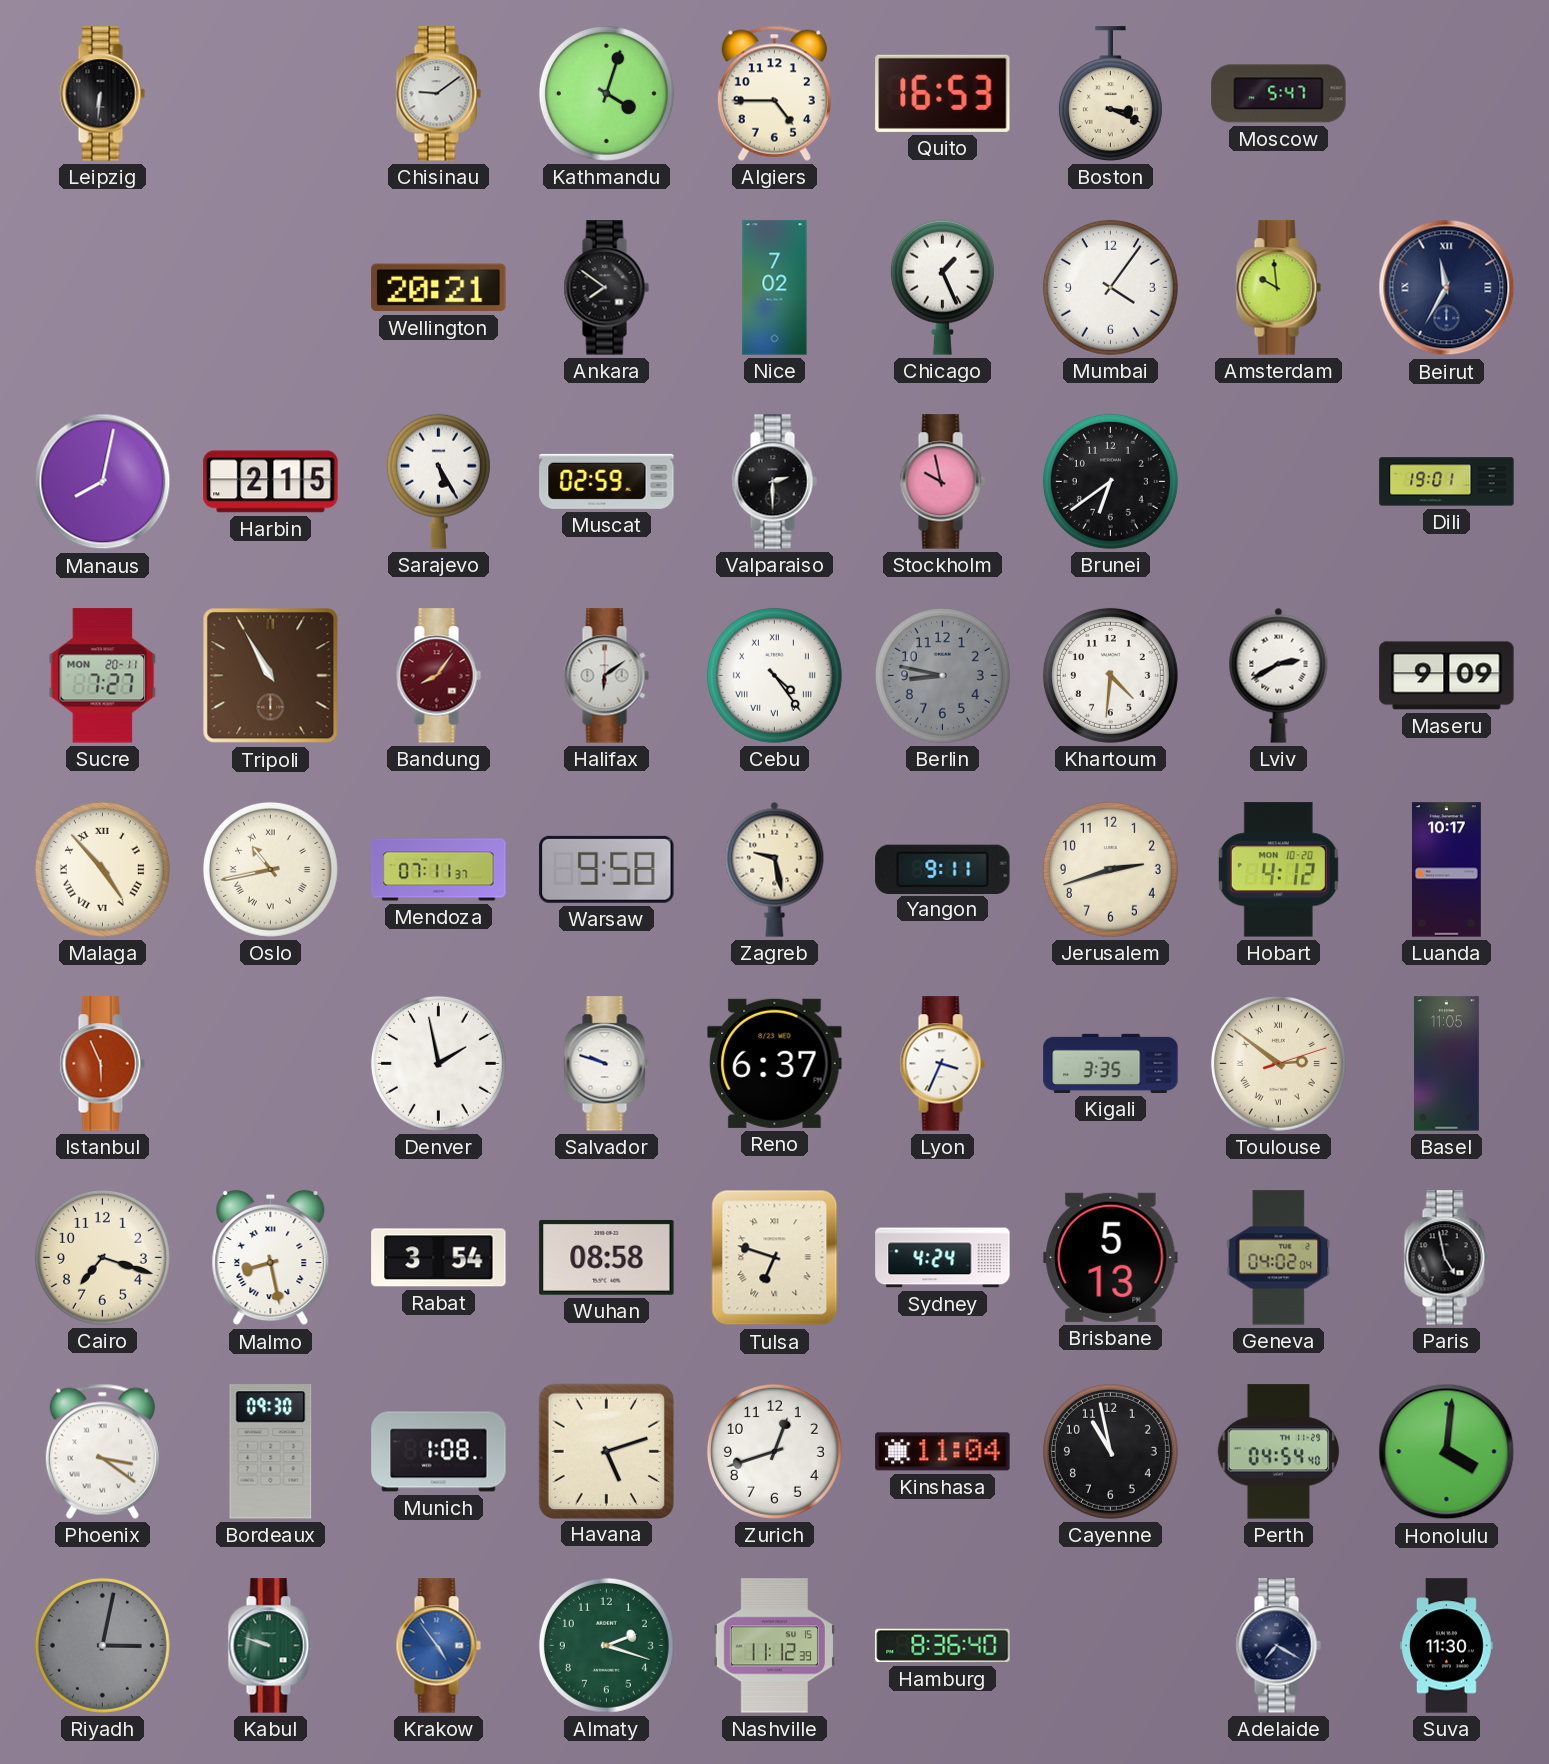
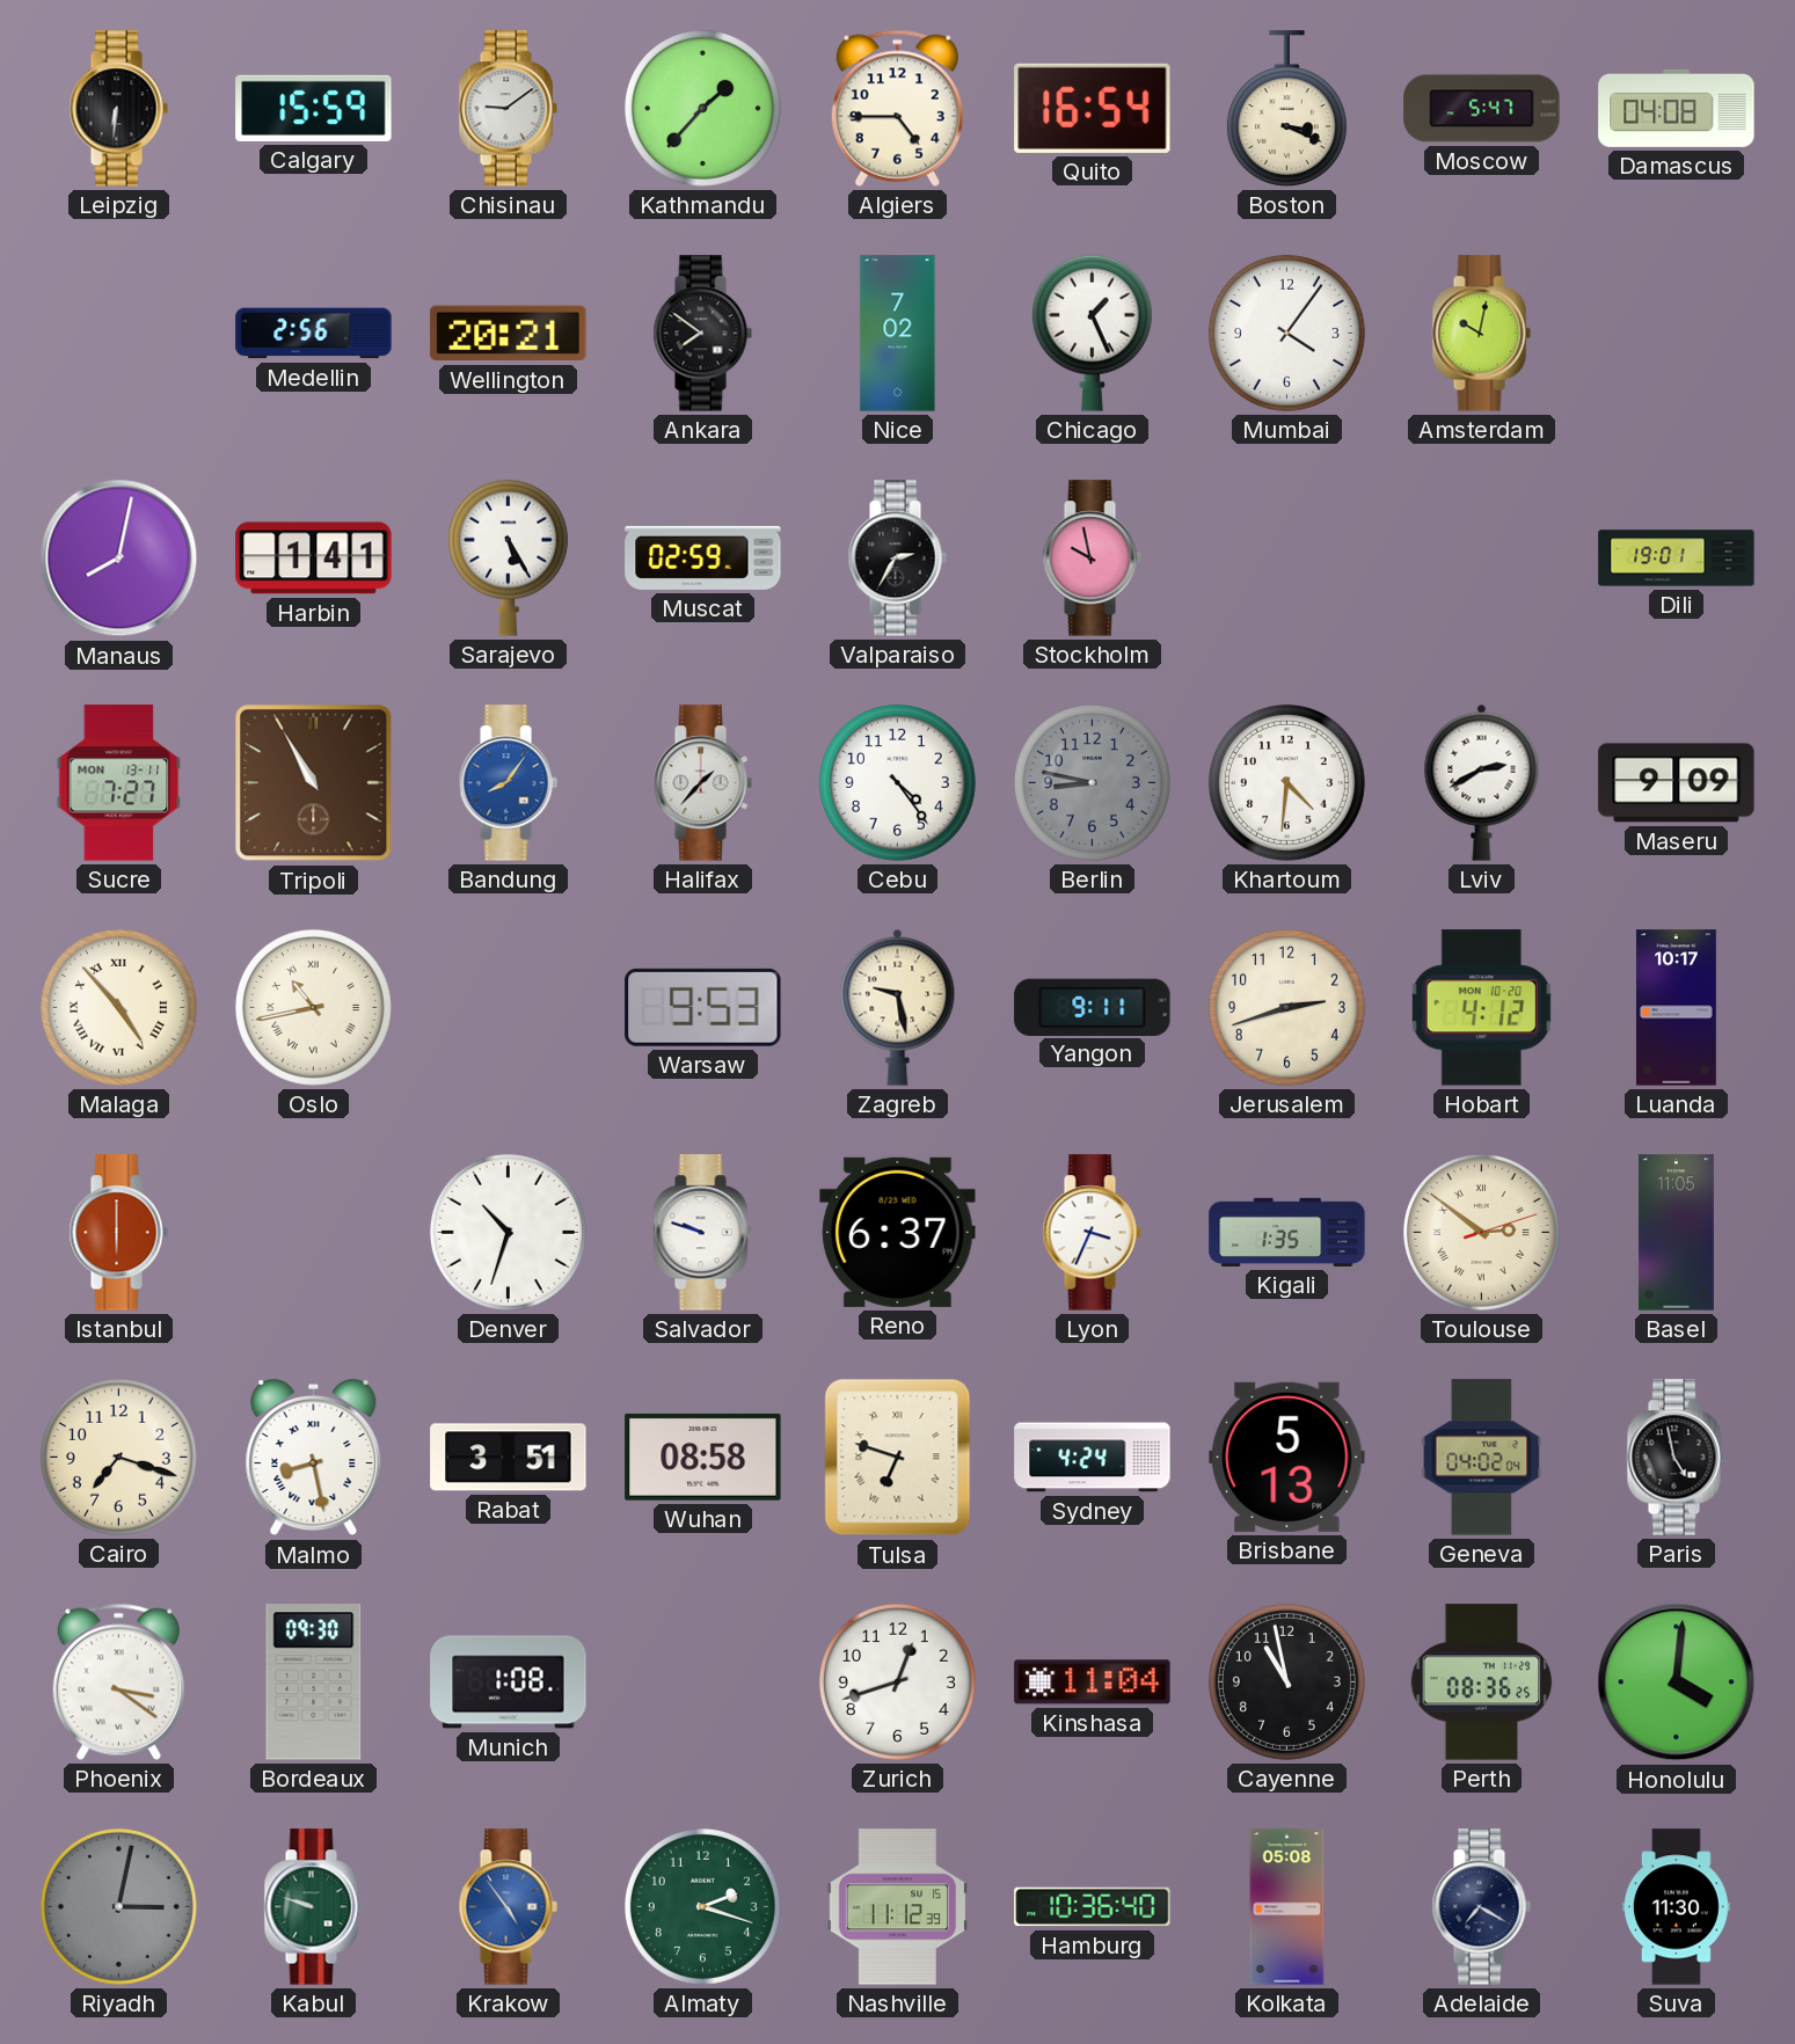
Calgary: none -> 15:59 (314, 108)
Kathmandu: 4:03 -> 1:37 (702, 108)
Quito: 16:53 -> 16:54 (1093, 108)
Damascus: none -> 04:08 (1677, 108)
Medellin: none -> 2:56 (314, 334)
Amsterdam: 9:59 -> 10:02 (1481, 334)
Beirut: 11:35 -> none (1447, 288)
Harbin: 2:15 -> 1:41 (314, 559)
Valparaiso: 2:30 -> 2:35 (897, 559)
Brunei: 6:39 -> none (1110, 481)
Sucre date: MON 20-11 -> MON 13-11 (119, 783)
Bandung dial: burgundy -> blue (508, 783)
Halifax: 6:09 -> 1:37 (702, 783)
Cebu numerals: Roman -> Arabic (897, 782)
Mendoza: 07:11 -> none (439, 870)
Warsaw: 9:58 -> 9:53 (703, 1007)
Istanbul: 5:56 -> 6:00 (118, 1233)
Denver: 1:58 -> 10:33 (508, 1232)
Kigali: 3:35 -> 1:35 (1287, 1232)
Rabat: 3:54 -> 3:51 (509, 1458)
Havana: 5:12 -> none (606, 1451)
Perth: 04:54 -> 08:36 (1482, 1682)
Hamburg: 8:36 -> 10:36 (1093, 1907)
Kolkata: none -> 05:08 (1287, 1907)
